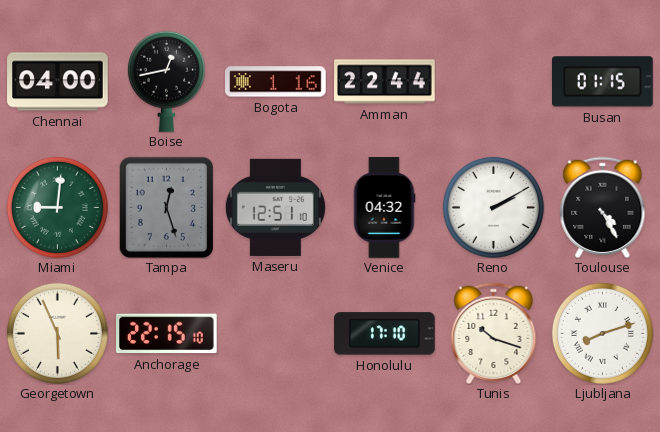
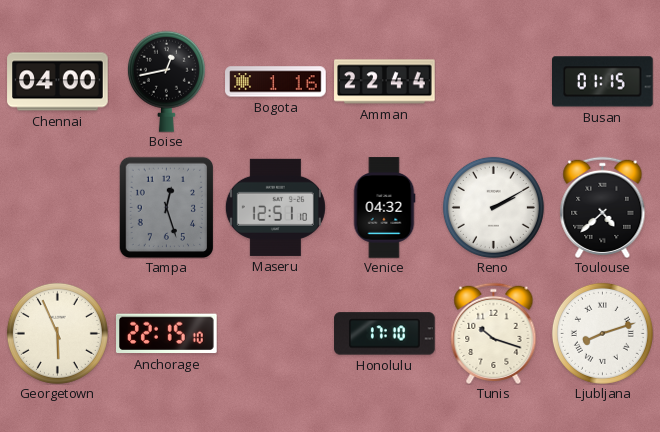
Miami: 9:01 -> none (57, 207)
Toulouse: 4:25 -> 4:38 (603, 207)
